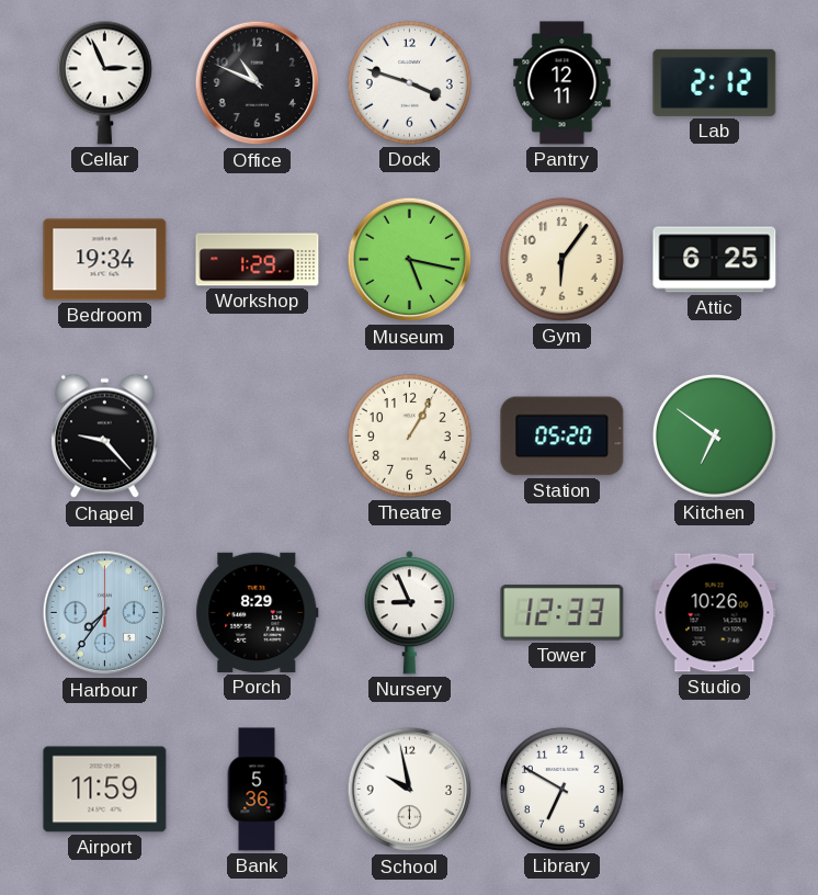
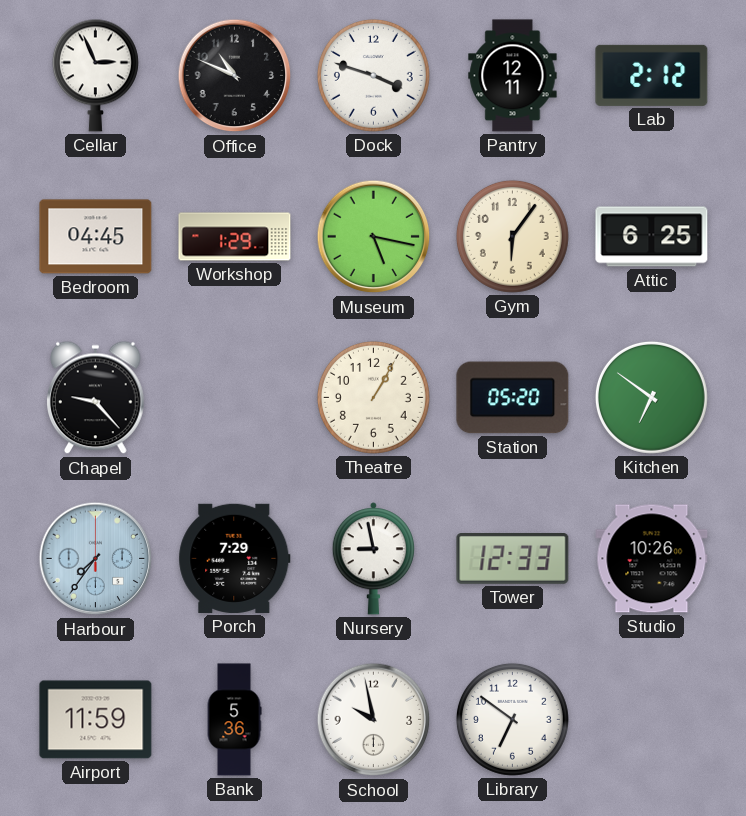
Bedroom: 19:34 -> 04:45 (96, 237)
Porch: 8:29 -> 7:29 (235, 558)
Nursery: 8:56 -> 8:58 (373, 559)
Library: 6:50 -> 6:51 (512, 719)
